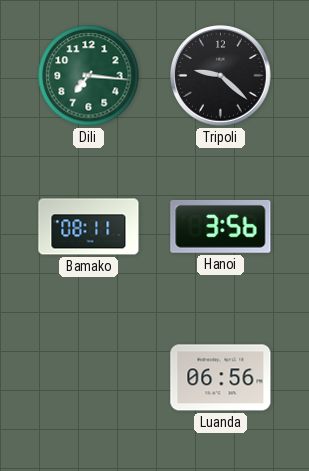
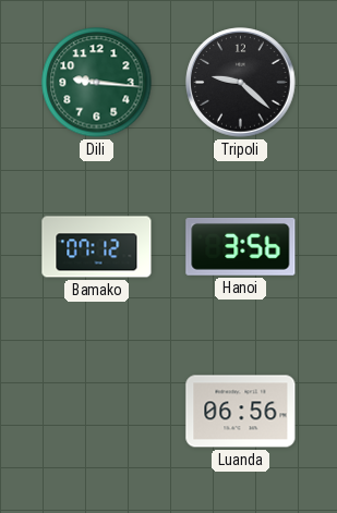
Dili: 7:16 -> 9:16 (97, 83)
Bamako: 08:11 -> 07:12 (97, 247)
